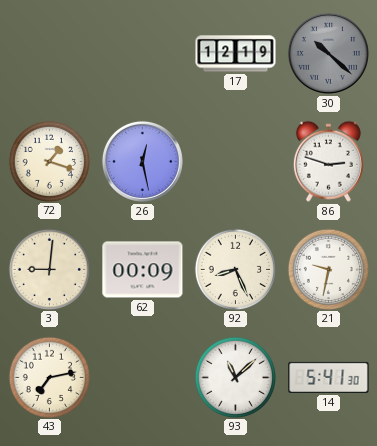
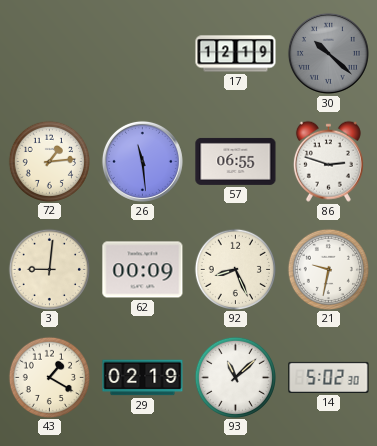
72: 1:18 -> 1:14 (49, 161)
26: 12:28 -> 11:29 (142, 161)
57: none -> 06:55 (236, 161)
43: 7:13 -> 1:20 (49, 377)
29: none -> 02:19 (143, 378)
14: 5:41 -> 5:02 (329, 377)
